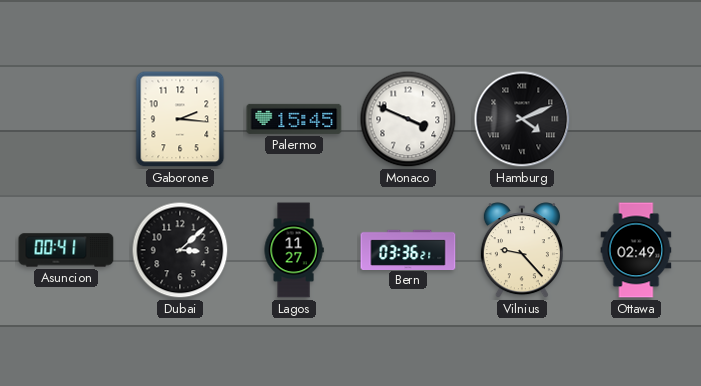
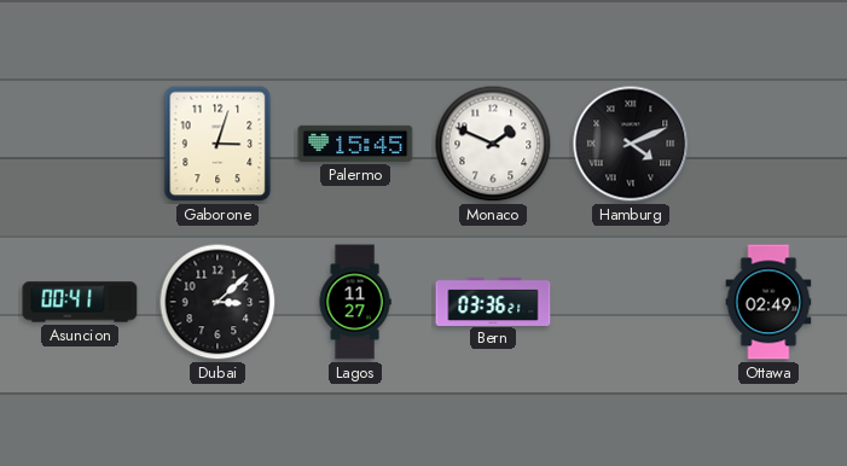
Gaborone: 2:16 -> 3:03 (217, 144)
Monaco: 3:49 -> 1:49 (493, 144)
Vilnius: 9:23 -> none (522, 251)
